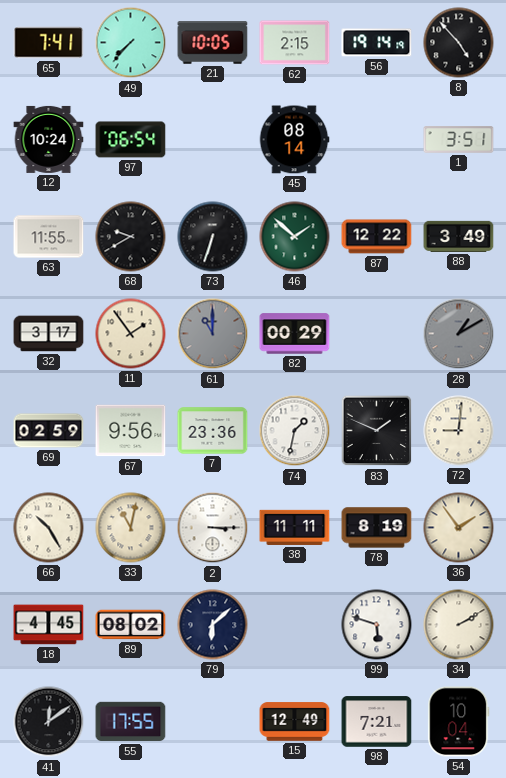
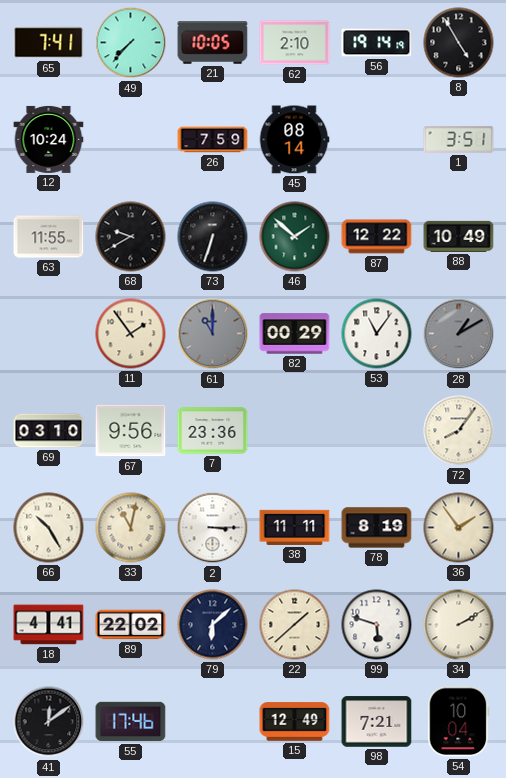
62: 2:15 -> 2:10 (295, 43)
8: 4:53 -> 4:55 (459, 43)
97: 06:54 -> none (131, 140)
26: none -> 7:59 (213, 140)
88: 3:49 -> 10:49 (459, 236)
32: 3:17 -> none (49, 334)
53: none -> 11:06 (377, 334)
69: 02:59 -> 03:10 (49, 431)
74: 1:32 -> none (295, 431)
83: 1:49 -> none (377, 431)
72: 9:01 -> 8:06 (459, 431)
18: 4:45 -> 4:41 (49, 625)
89: 08:02 -> 22:02 (131, 625)
22: none -> 1:38 (295, 625)
55: 17:55 -> 17:46 (131, 722)
